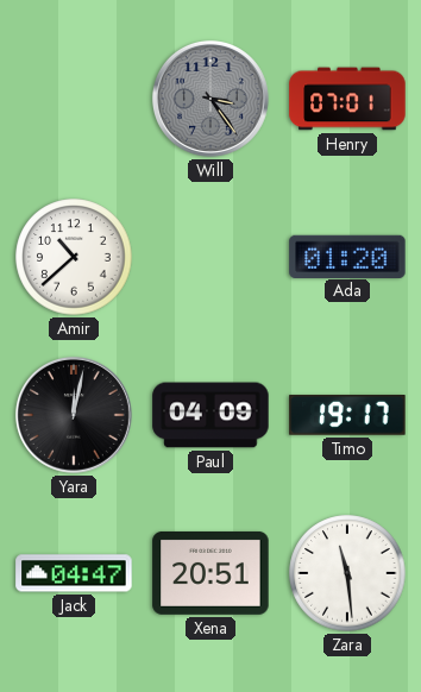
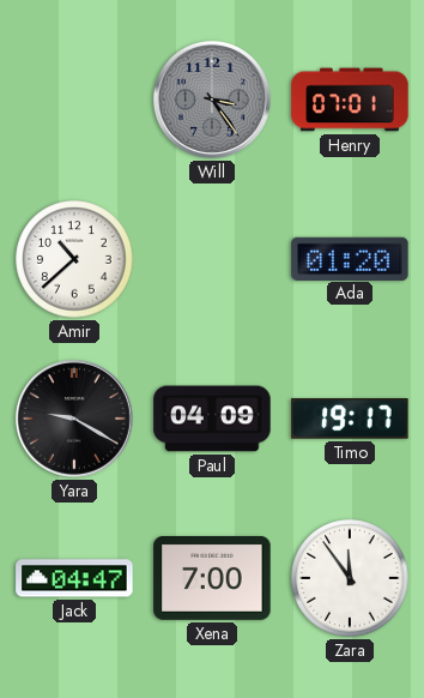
Yara: 12:02 -> 9:20 (74, 419)
Xena: 20:51 -> 7:00 (212, 578)
Zara: 11:29 -> 11:54 (350, 578)
